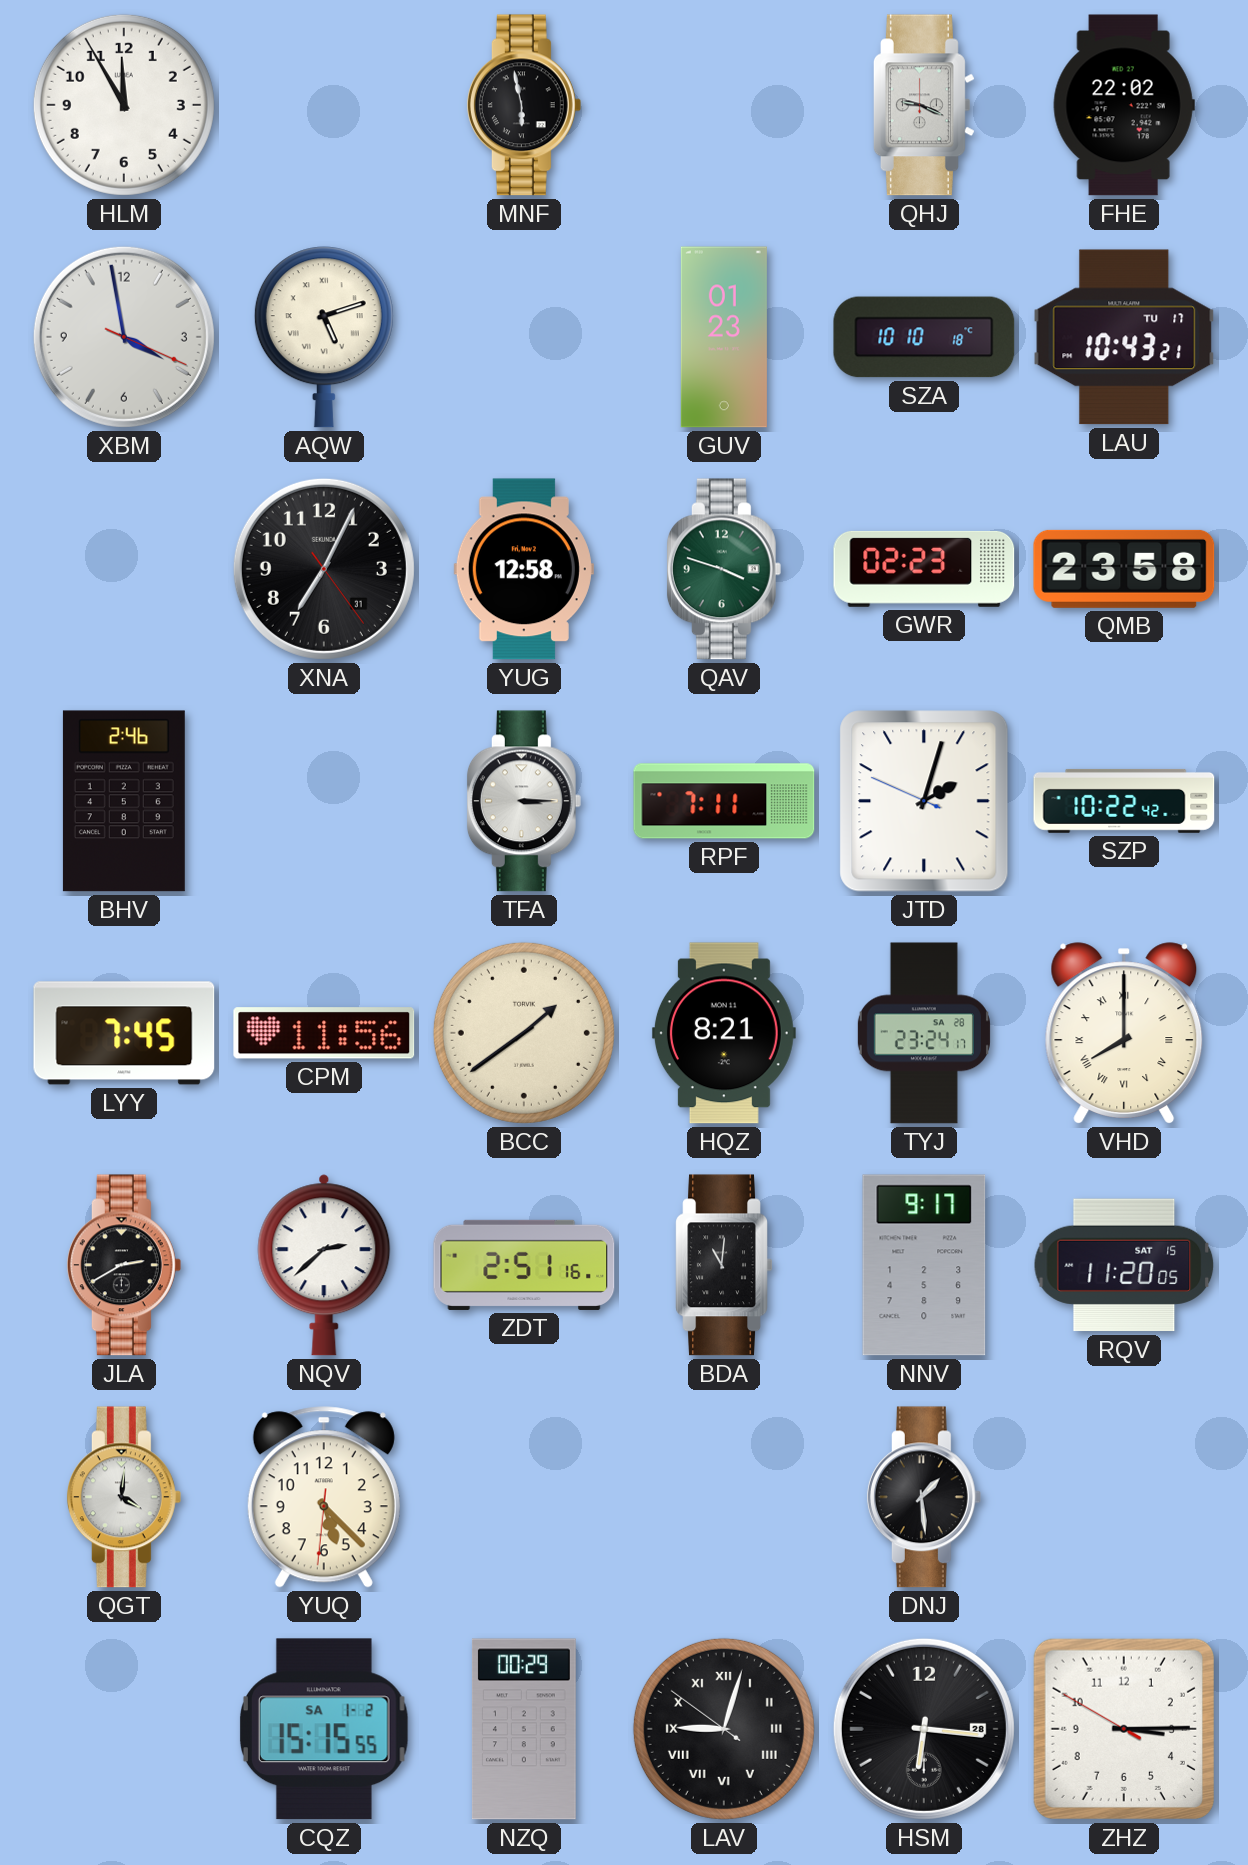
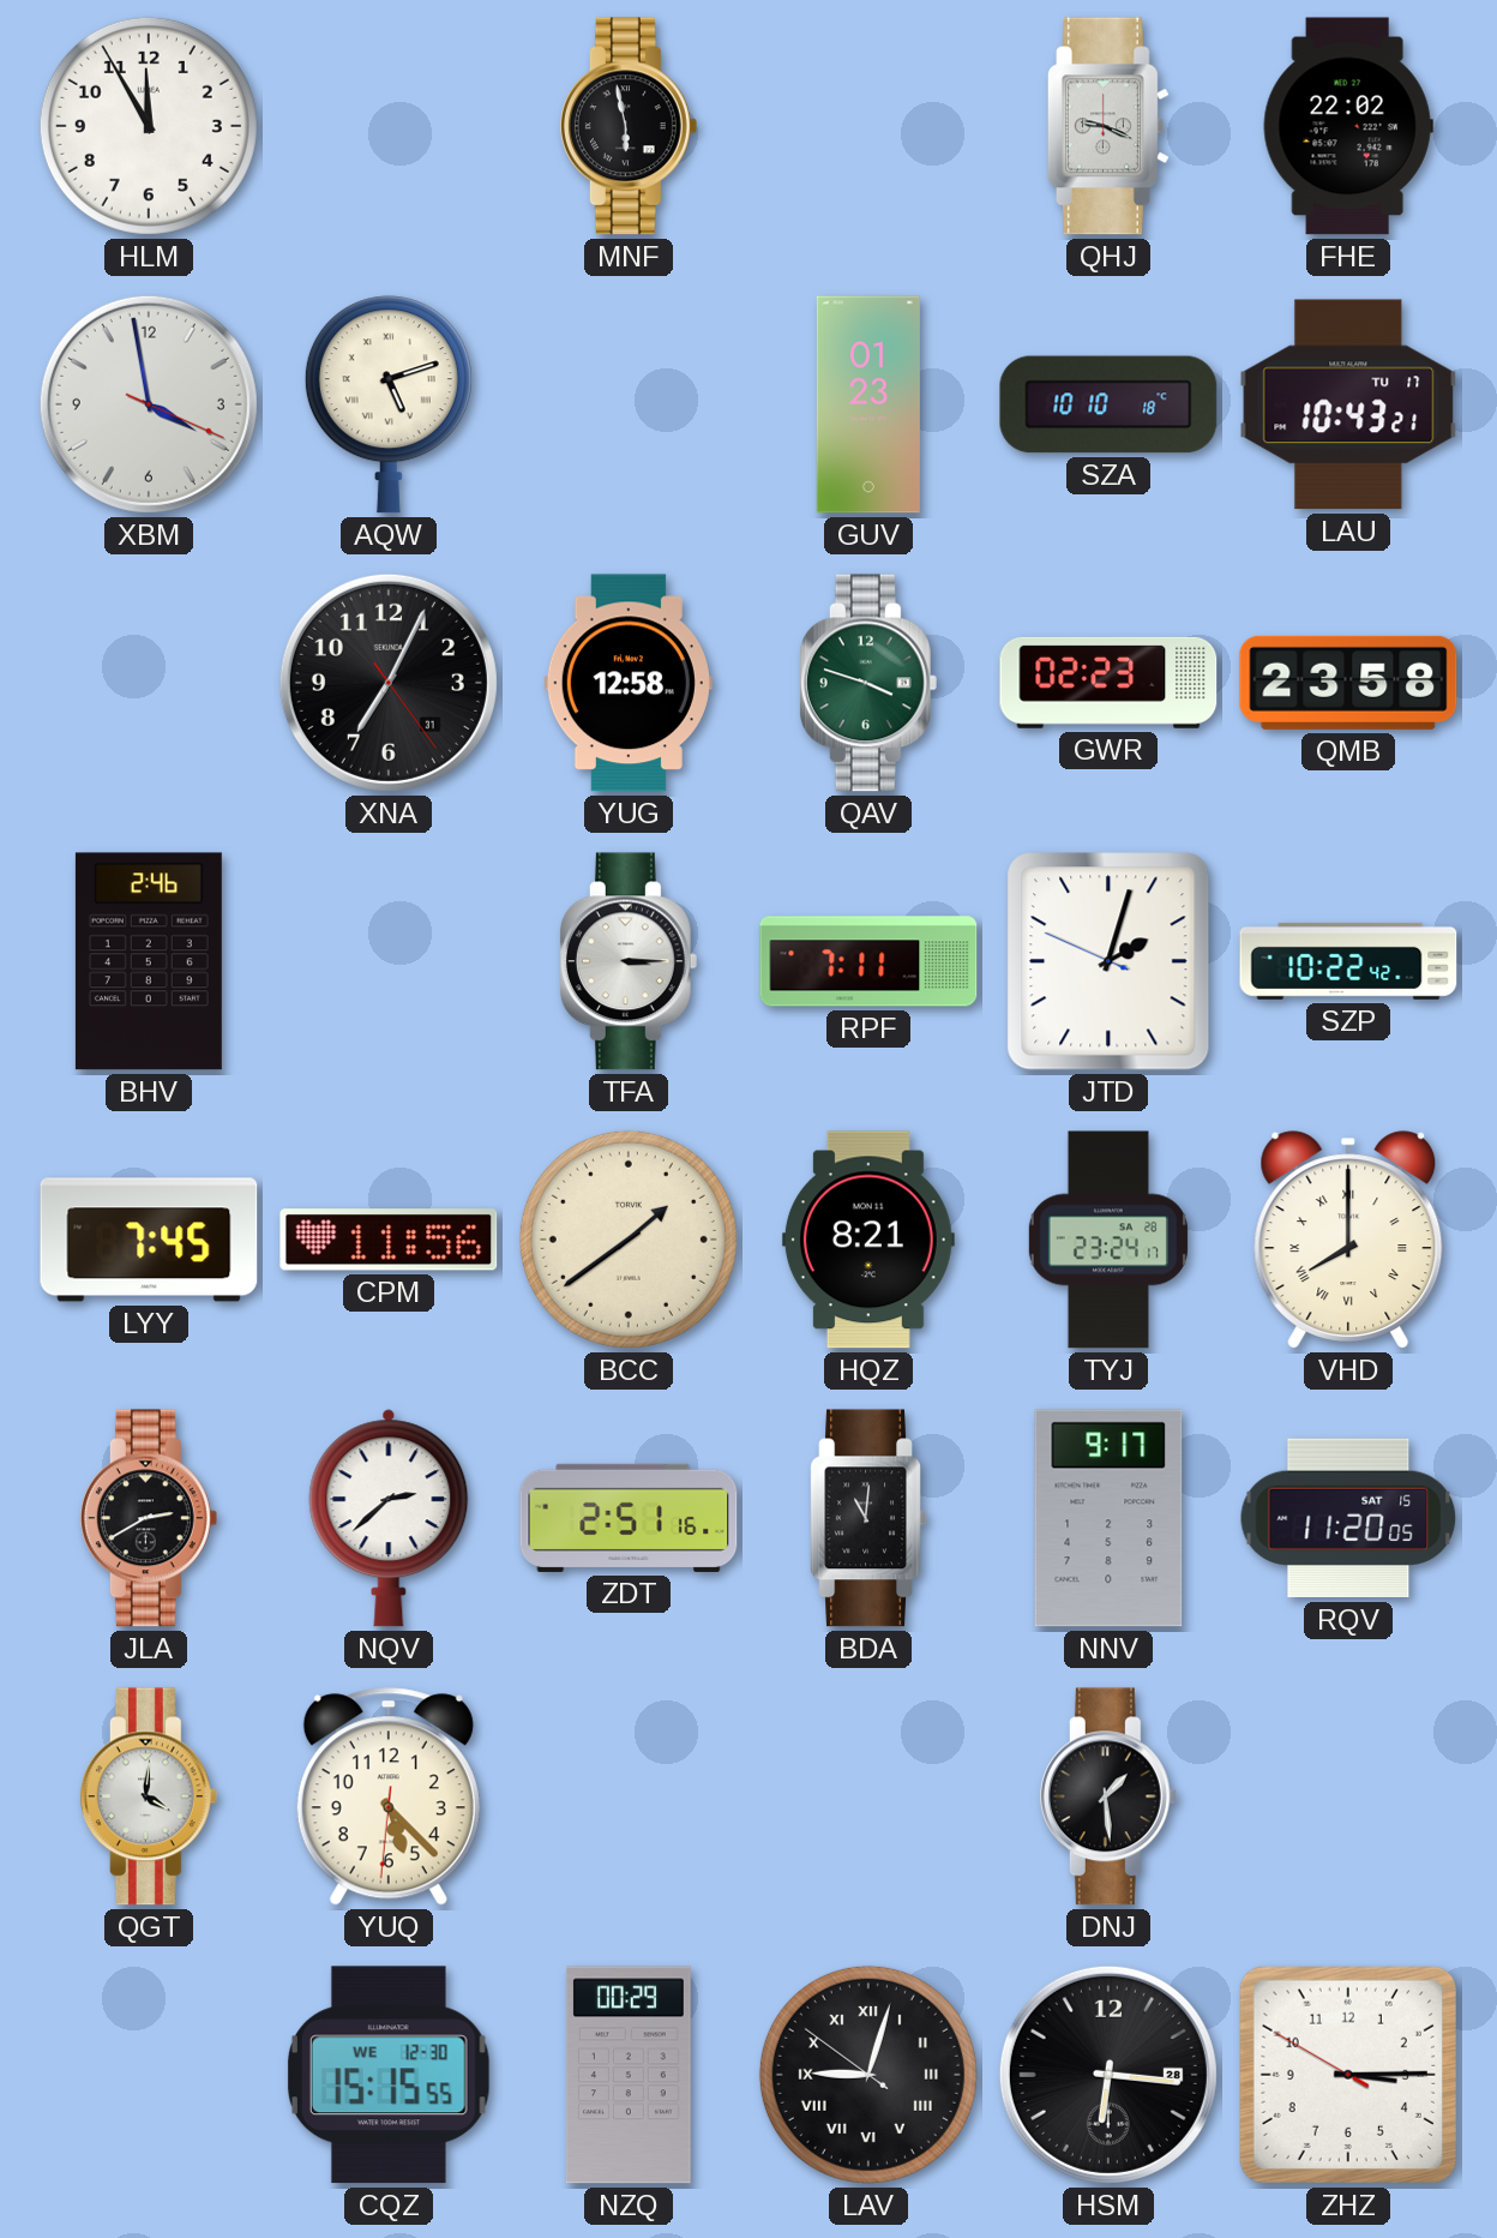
CQZ date: SA 1-2 -> WE 12-30 (389, 2075)
